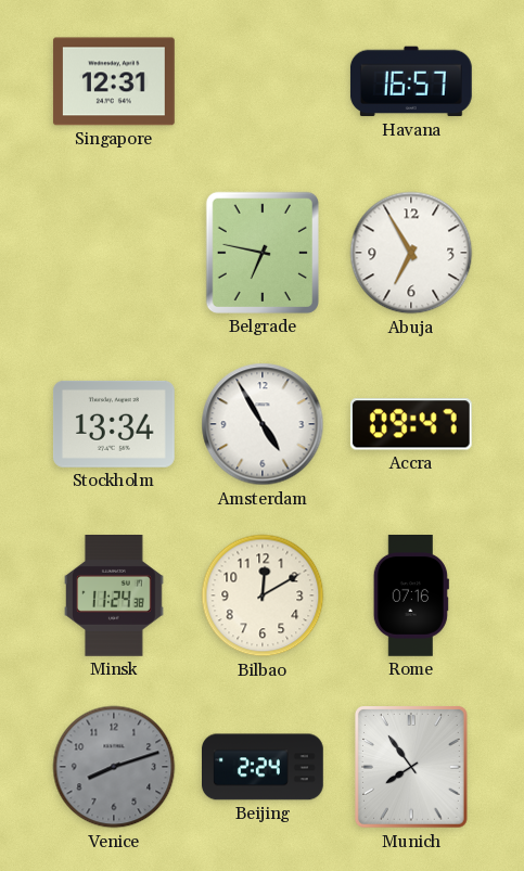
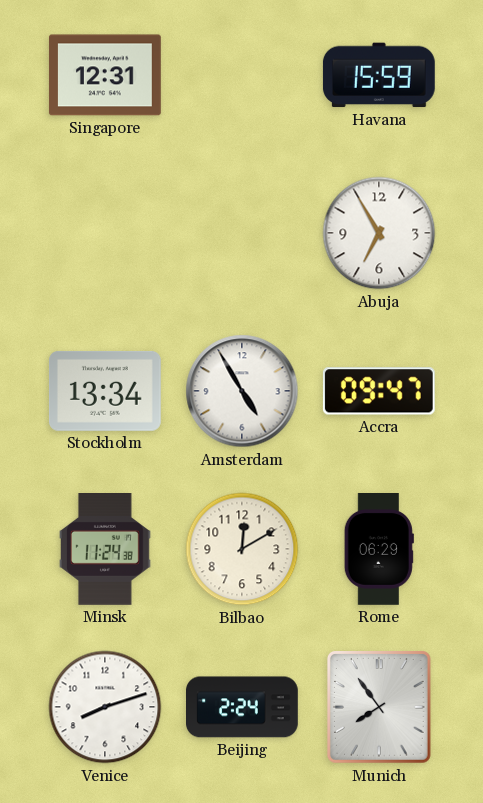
Havana: 16:57 -> 15:59 (379, 75)
Belgrade: 6:47 -> none (263, 253)
Rome: 07:16 -> 06:29 (379, 550)
Venice dial: grey -> white (105, 707)
